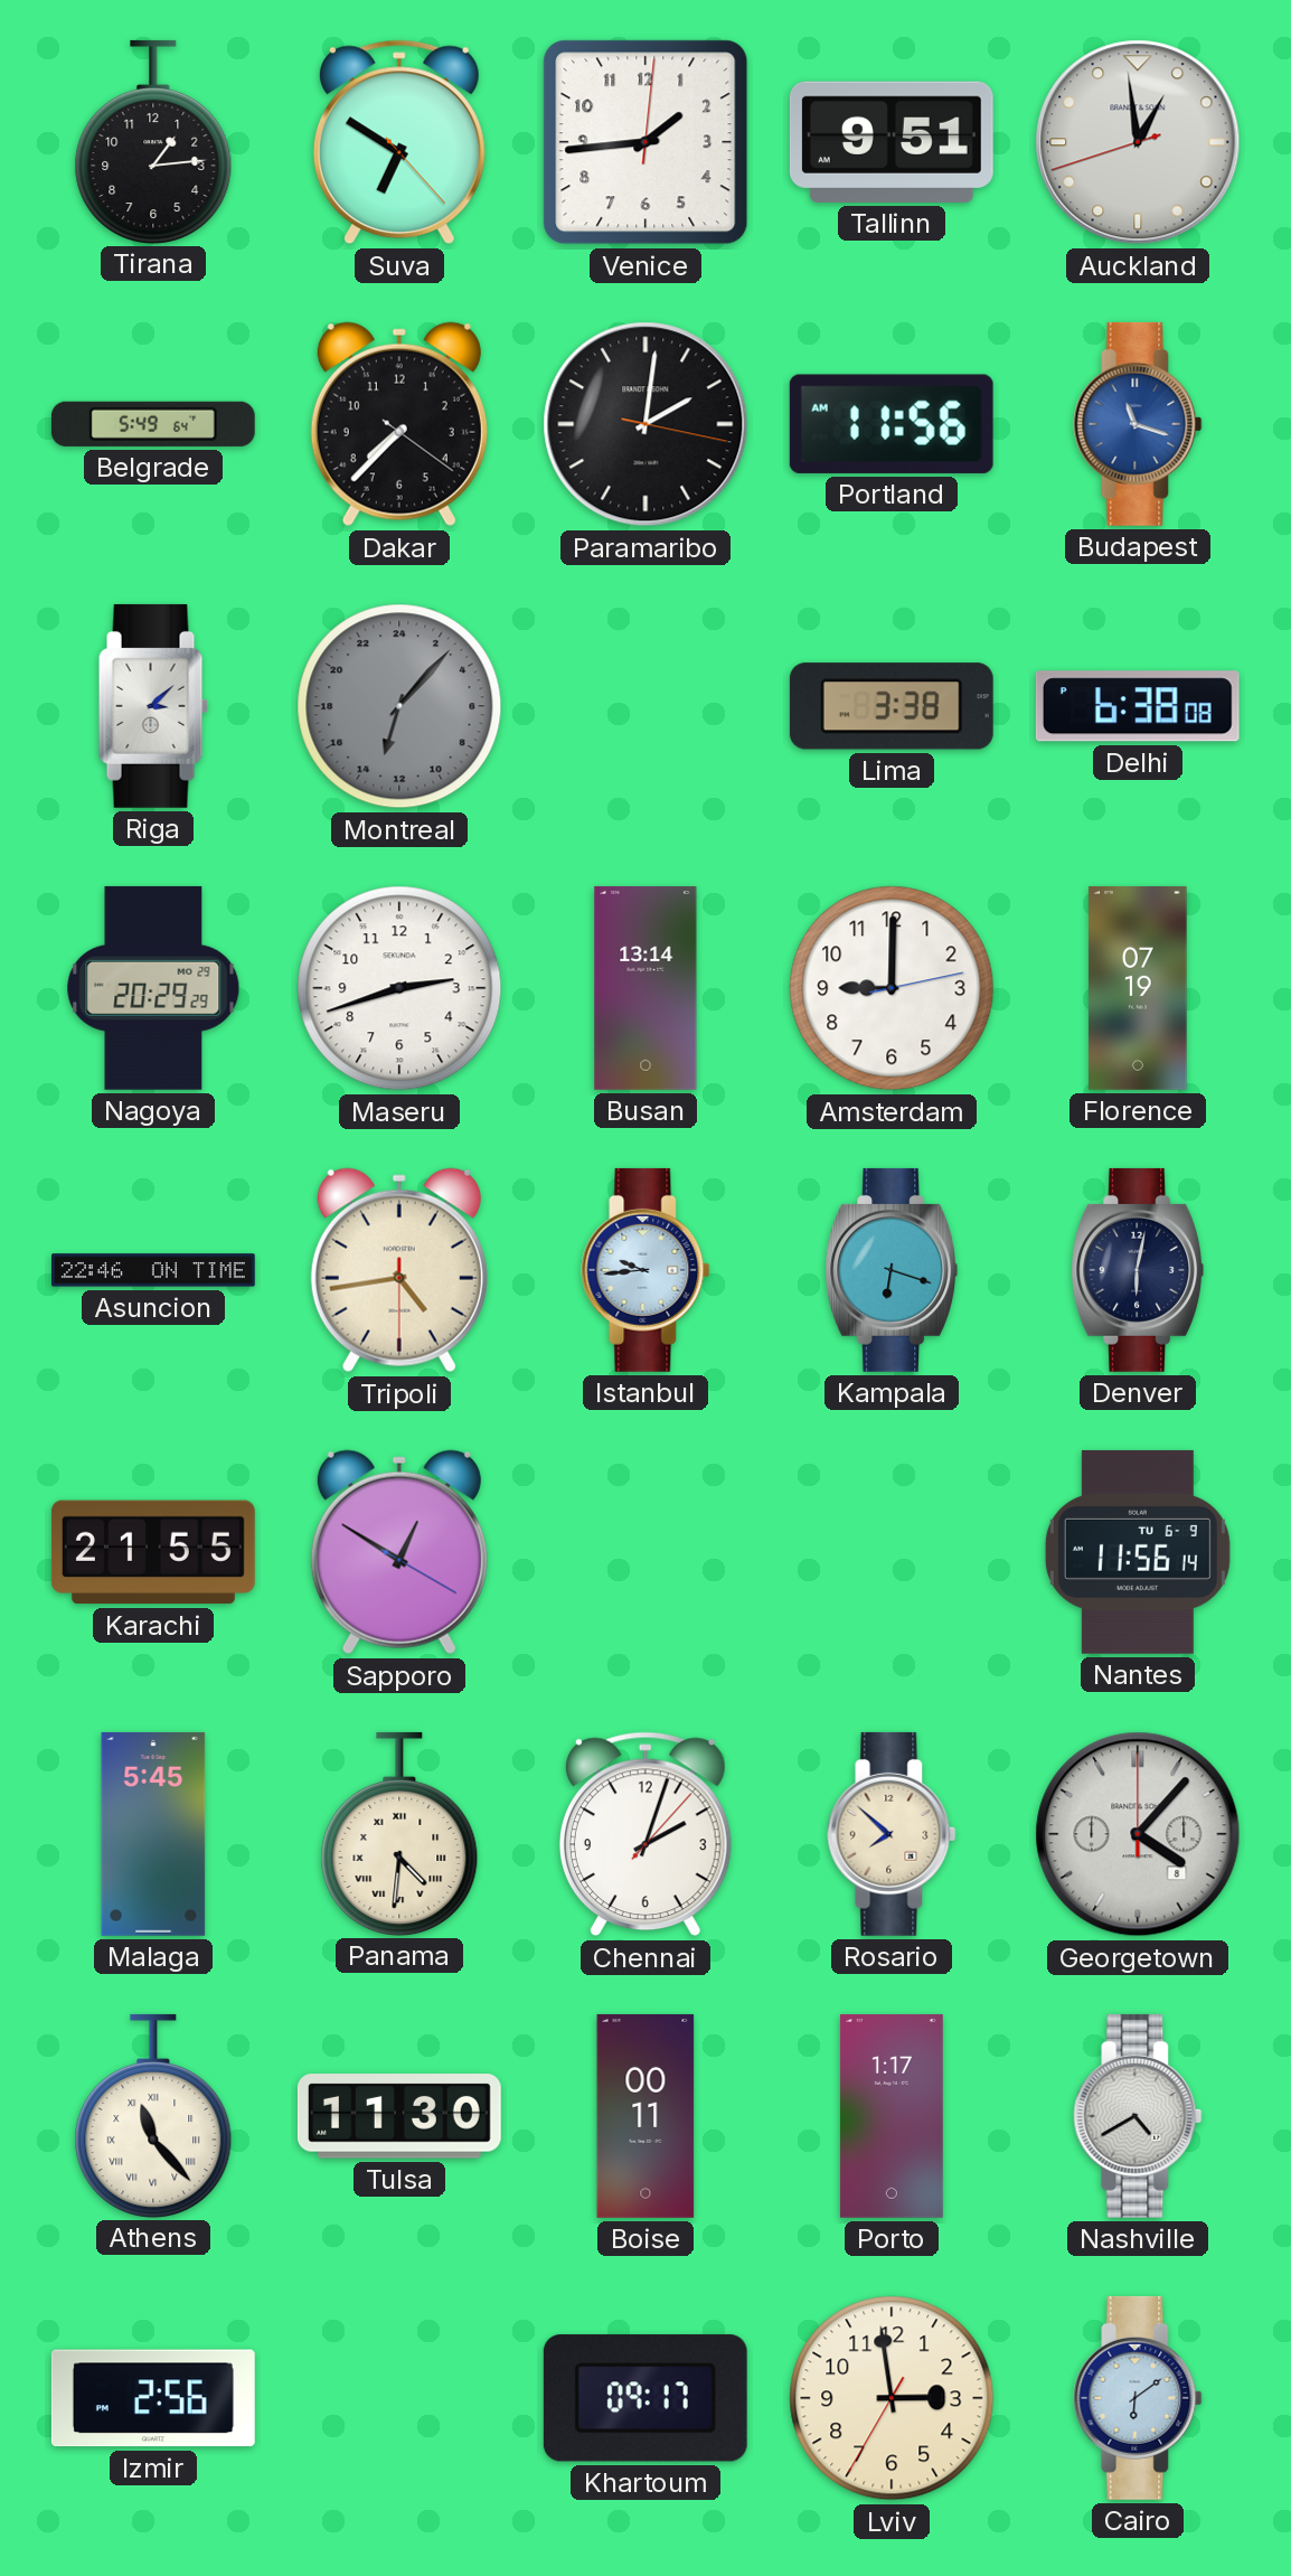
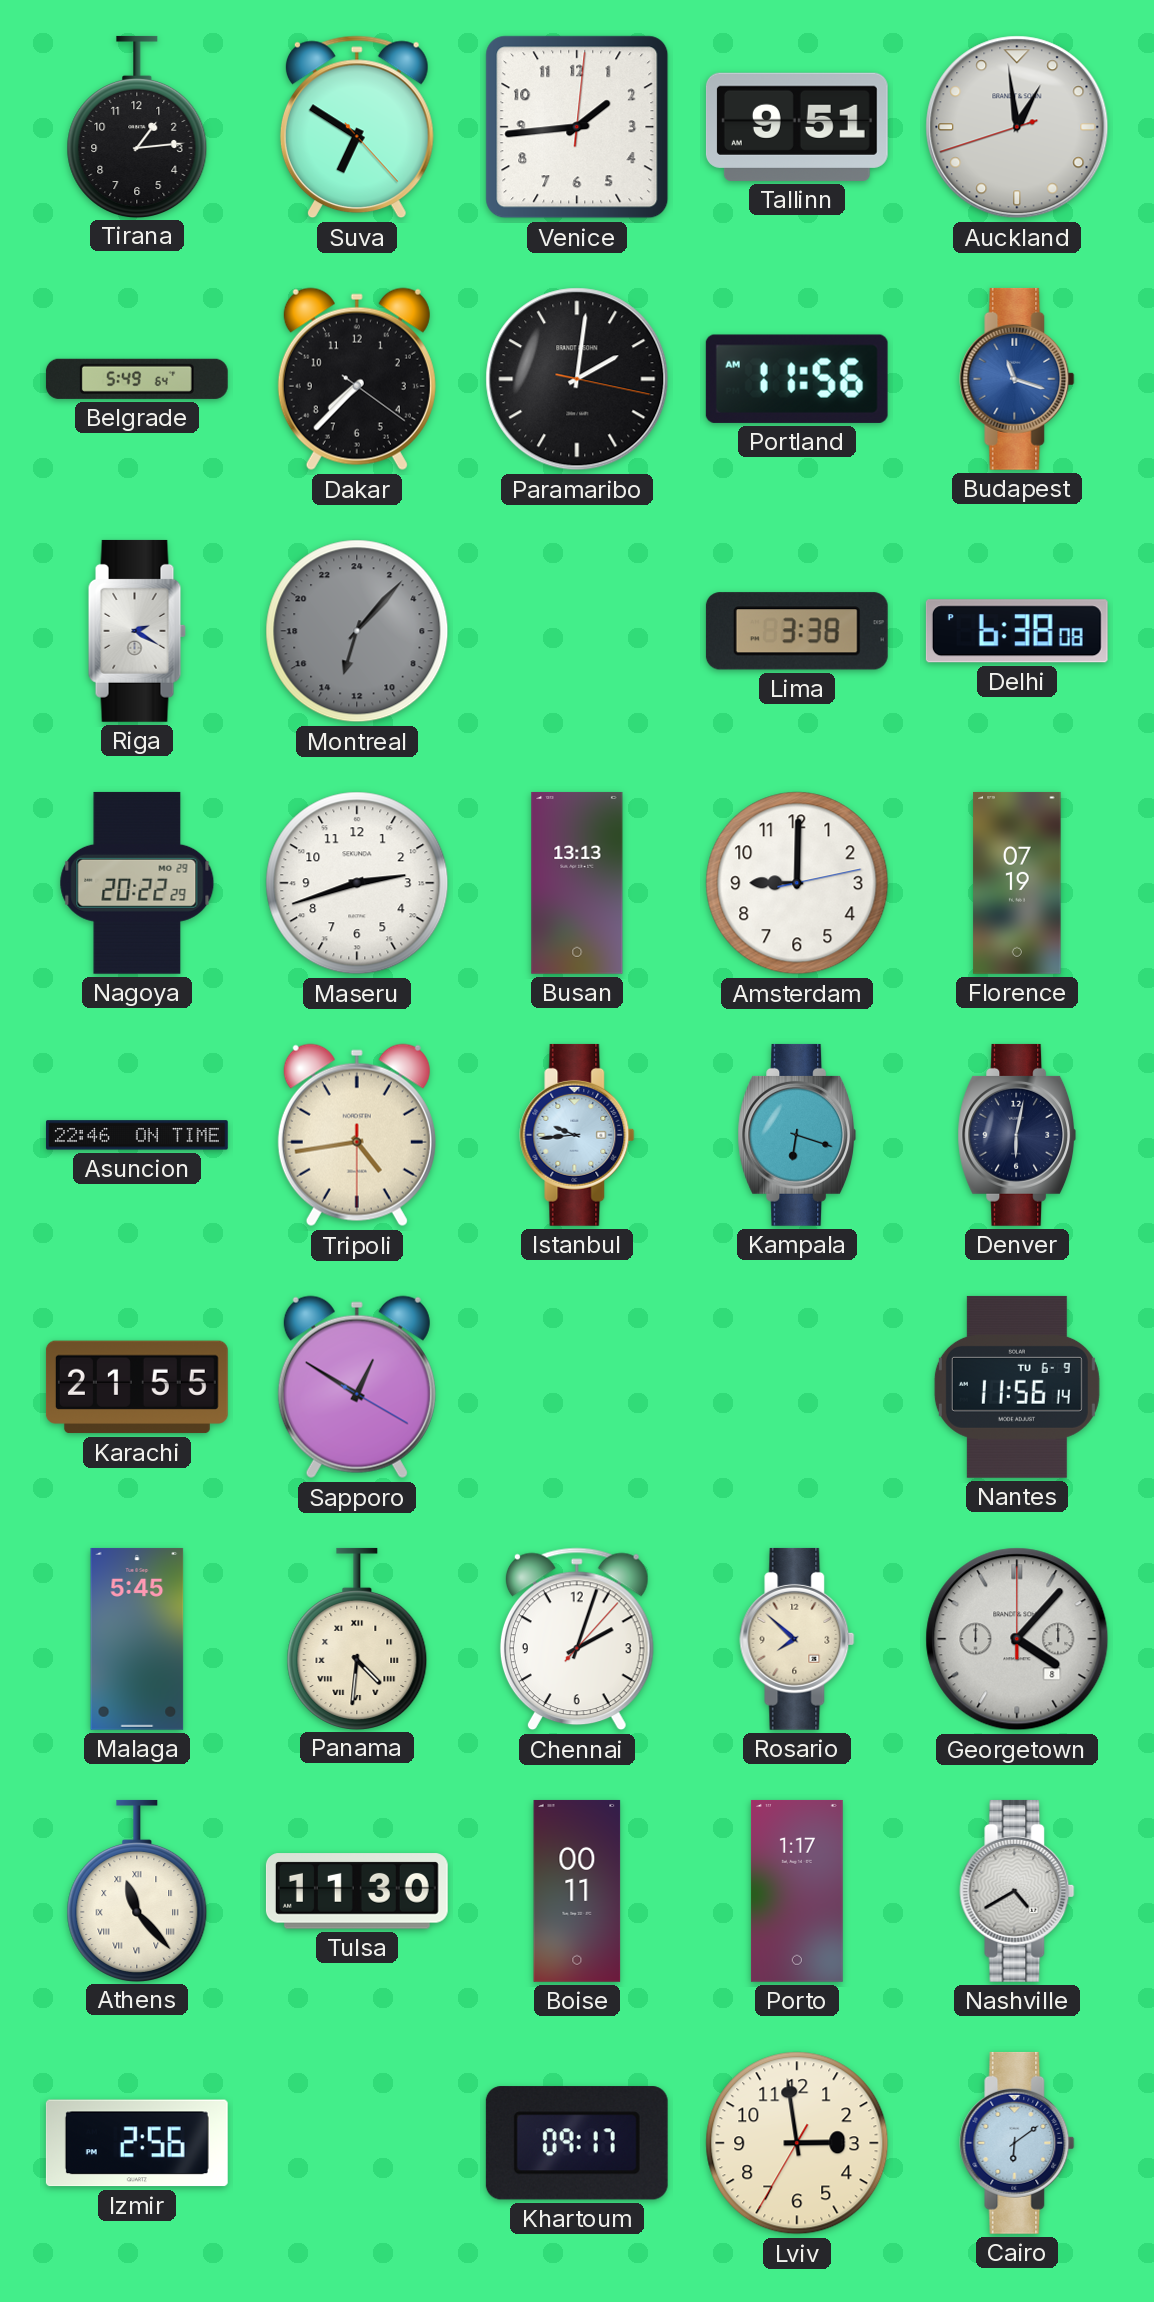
Riga: 3:08 -> 2:20 (137, 631)
Nagoya: 20:29 -> 20:22 (137, 883)
Busan: 13:14 -> 13:13 (577, 883)
